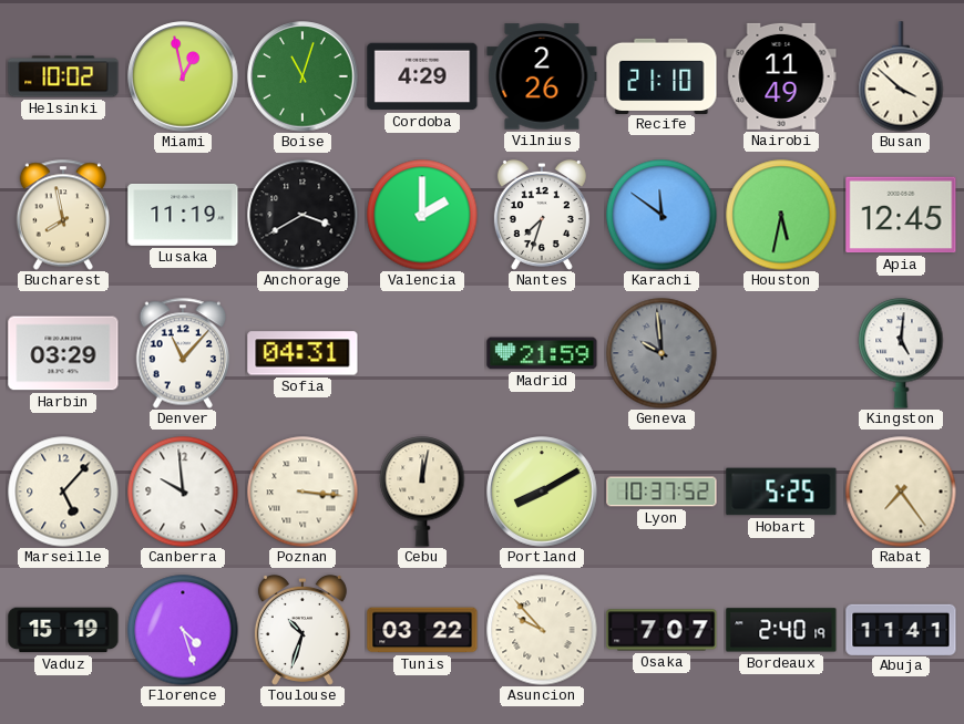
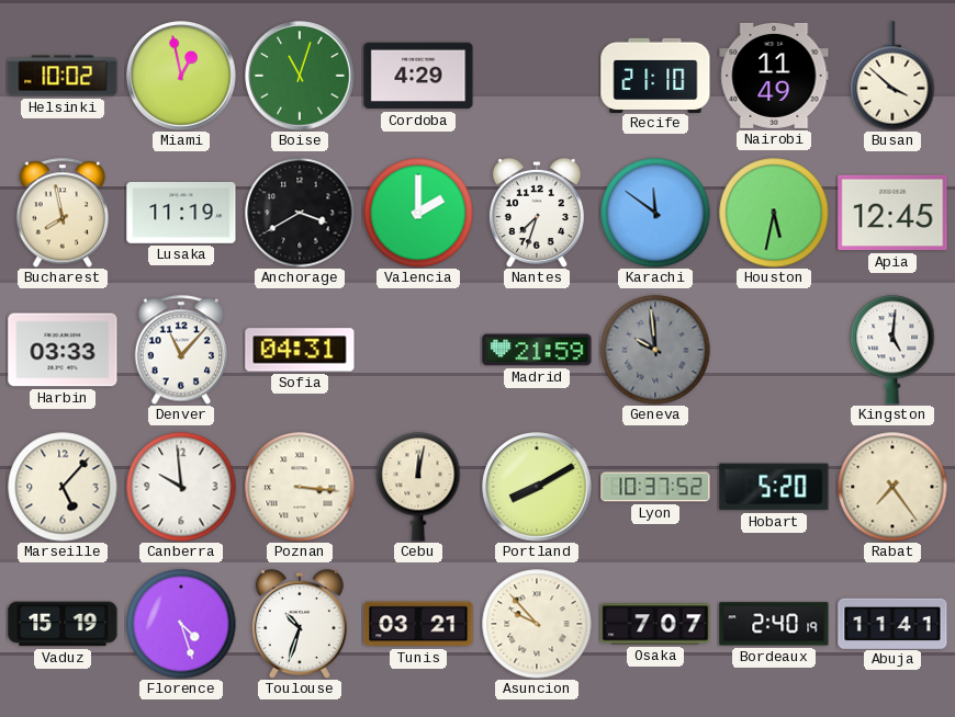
Vilnius: 2:26 -> none (542, 76)
Harbin: 03:29 -> 03:33 (63, 350)
Hobart: 5:25 -> 5:20 (774, 487)
Tunis: 03:22 -> 03:21 (418, 624)
